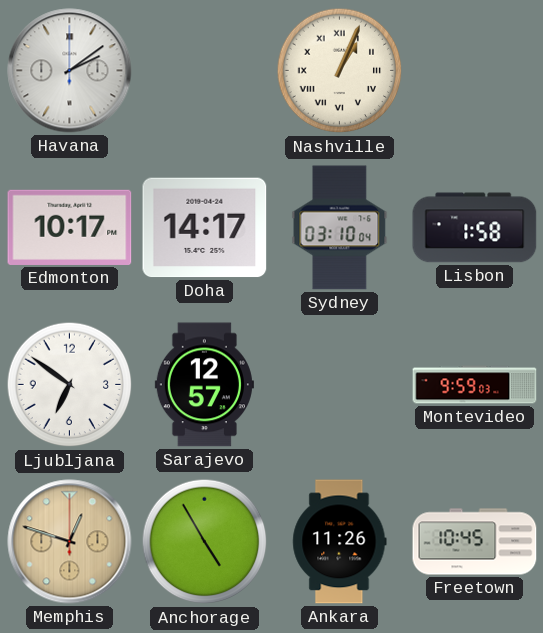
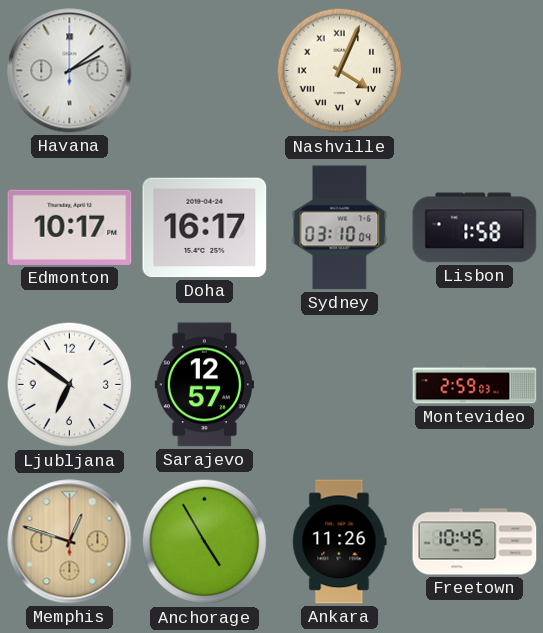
Nashville: 1:04 -> 4:04 (340, 71)
Doha: 14:17 -> 16:17 (205, 228)
Montevideo: 9:59 -> 2:59 (475, 385)
